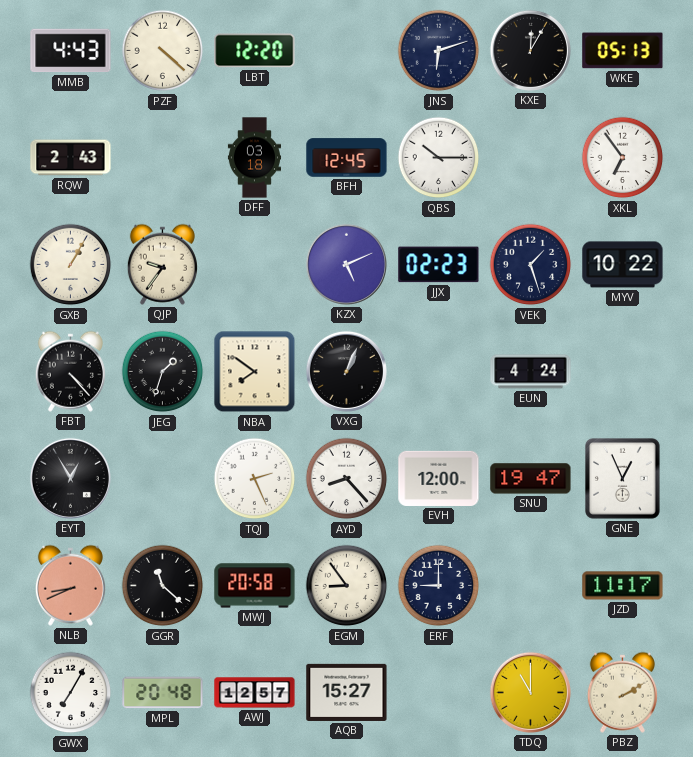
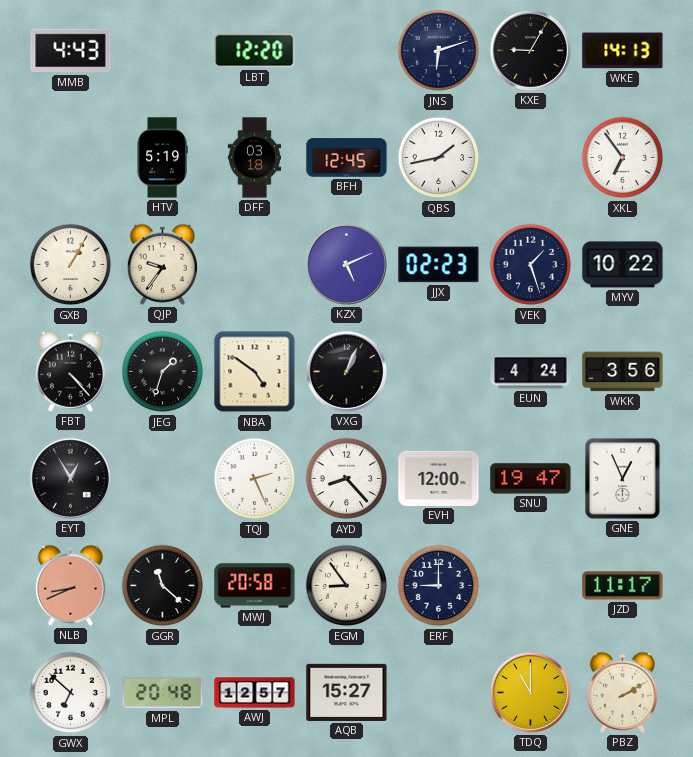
PZF: 4:22 -> none (163, 51)
KXE: 12:05 -> 9:05 (530, 50)
WKE: 05:13 -> 14:13 (623, 51)
RQW: 2:43 -> none (71, 158)
HTV: none -> 5:19 (162, 158)
QBS: 10:15 -> 1:43 (439, 158)
NBA: 7:51 -> 4:51 (255, 372)
WKK: none -> 3:56 (623, 372)
GWX: 7:05 -> 6:52 (71, 693)
